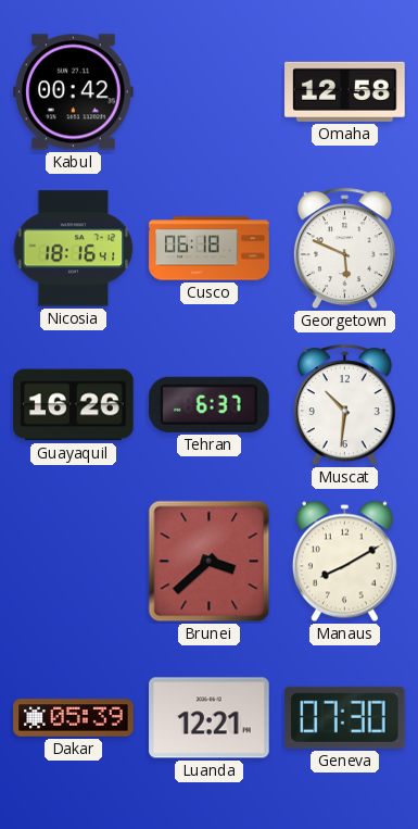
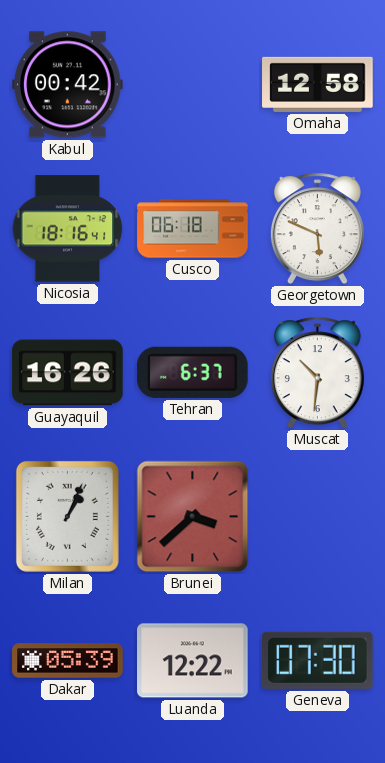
Milan: none -> 1:04 (67, 516)
Manaus: 8:10 -> none (344, 562)
Luanda: 12:21 -> 12:22 (193, 661)
